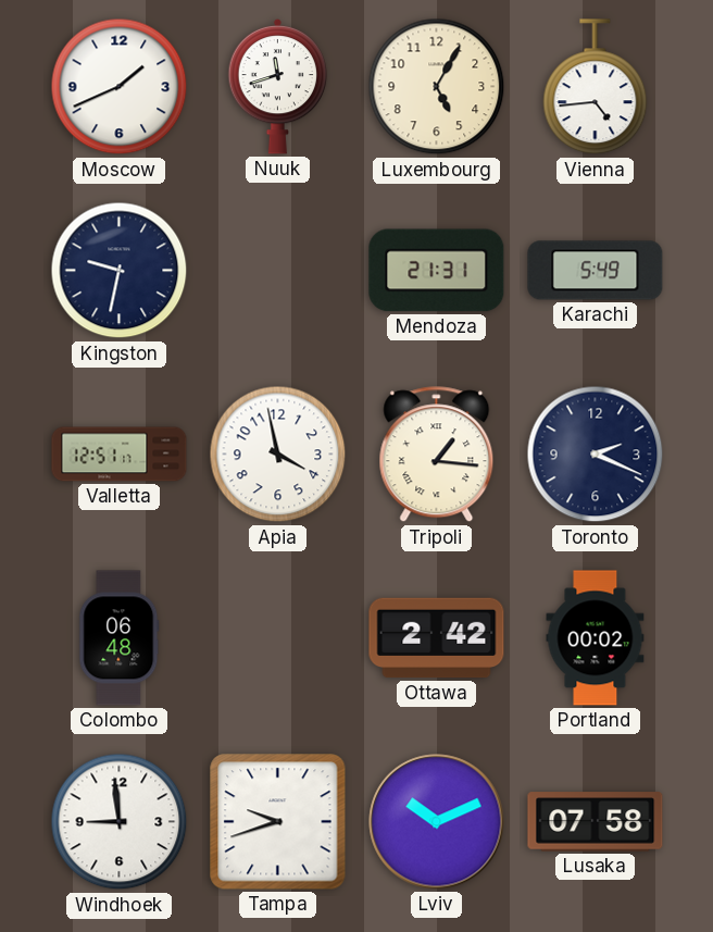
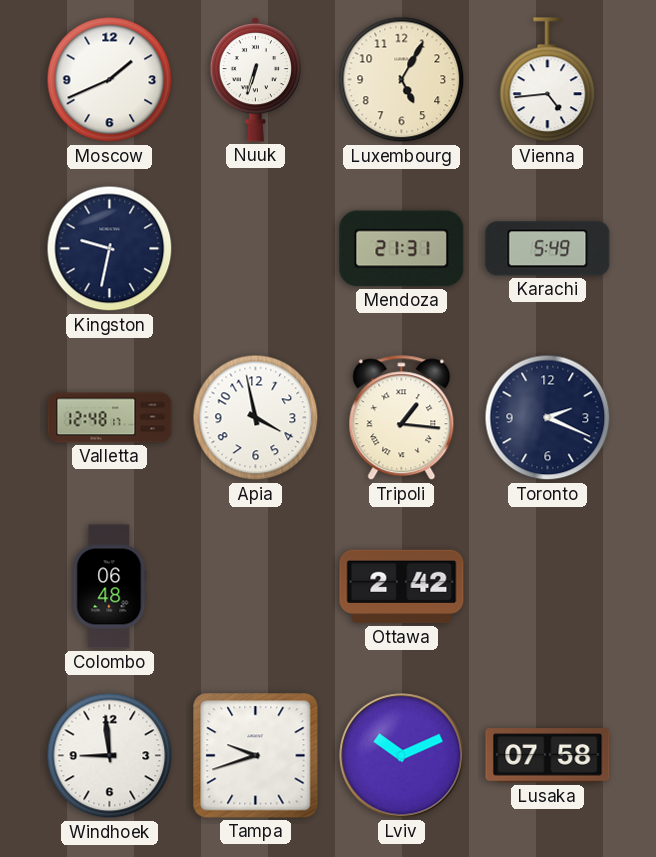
Nuuk: 11:42 -> 6:33 (256, 79)
Valletta: 12:51 -> 12:48 (110, 418)
Portland: 00:02 -> none (596, 638)
